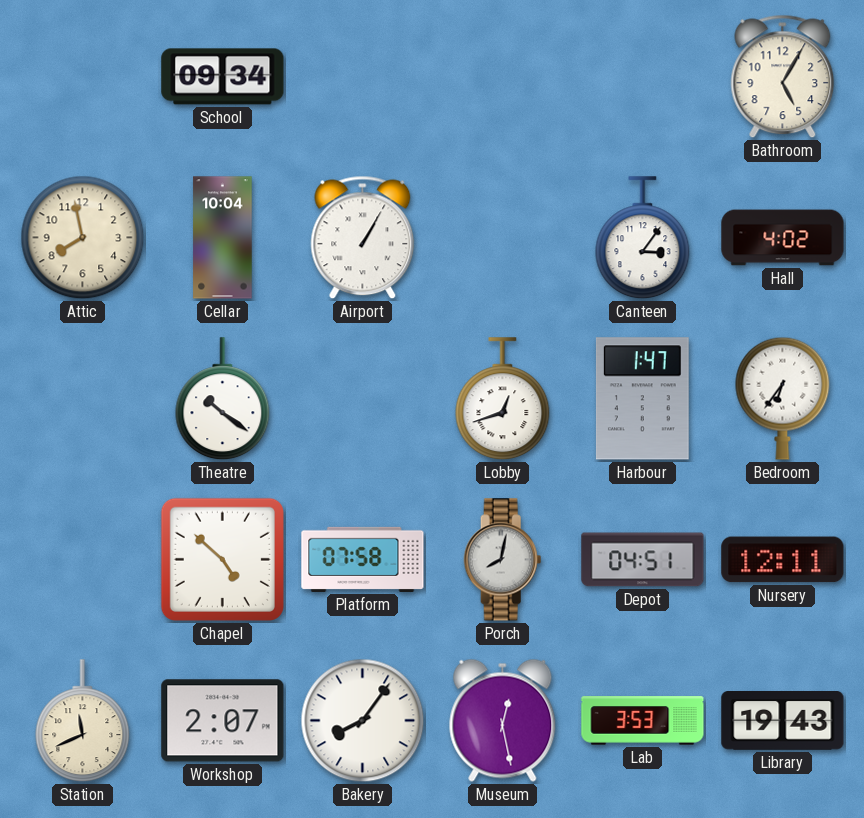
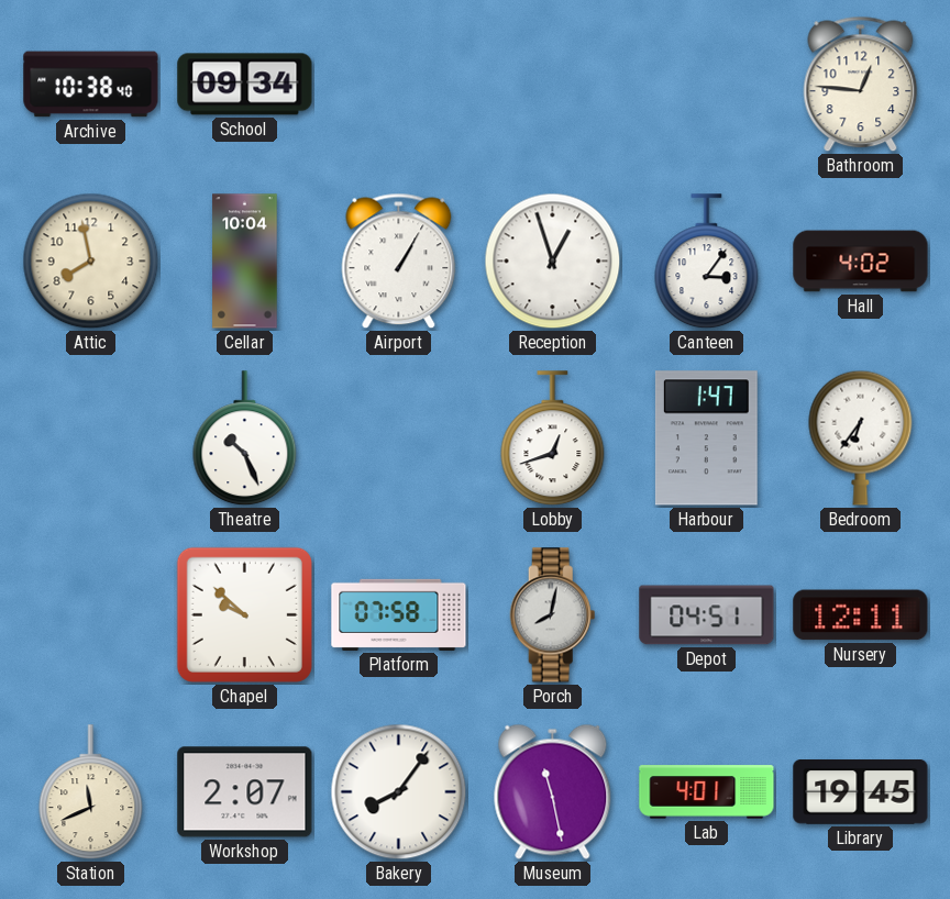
Archive: none -> 10:38 (91, 85)
Bathroom: 5:05 -> 12:46 (861, 85)
Reception: none -> 12:57 (553, 262)
Theatre: 10:21 -> 10:26 (245, 439)
Chapel: 4:52 -> 9:52 (244, 614)
Museum: 12:28 -> 11:28 (553, 791)
Lab: 3:53 -> 4:01 (707, 792)
Library: 19:43 -> 19:45 (861, 792)
